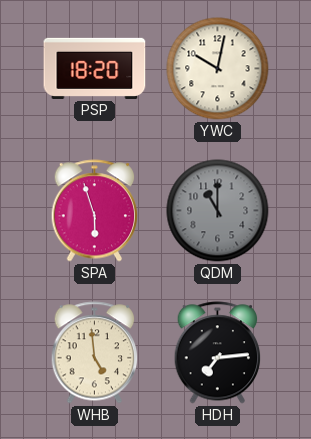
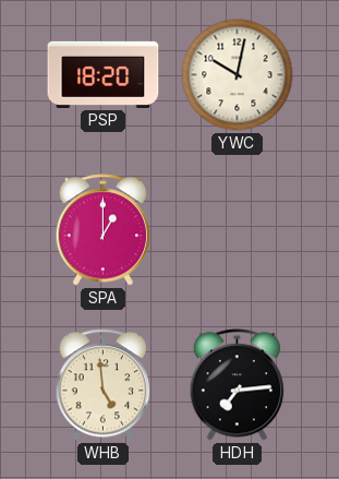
SPA: 5:57 -> 1:00 (104, 230)
QDM: 11:00 -> none (218, 211)
